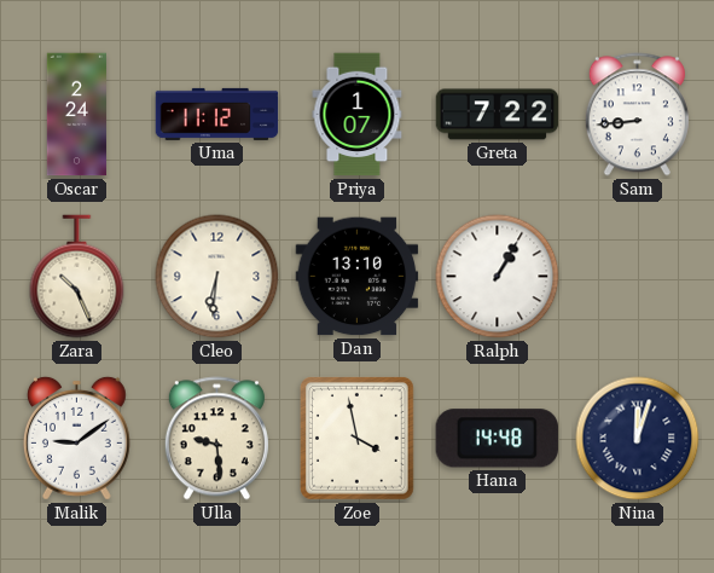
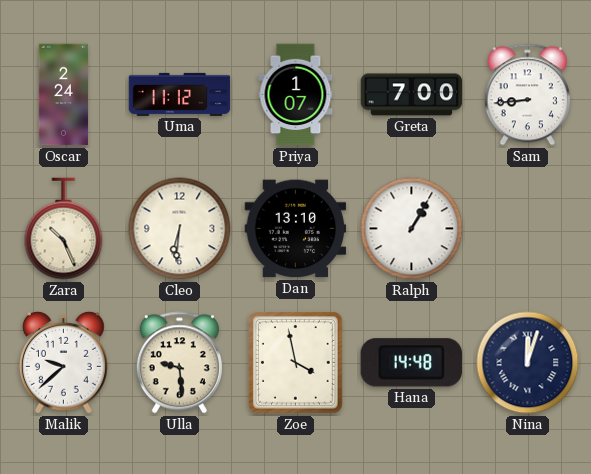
Greta: 7:22 -> 7:00 (412, 95)
Malik: 9:09 -> 9:38 (63, 362)
